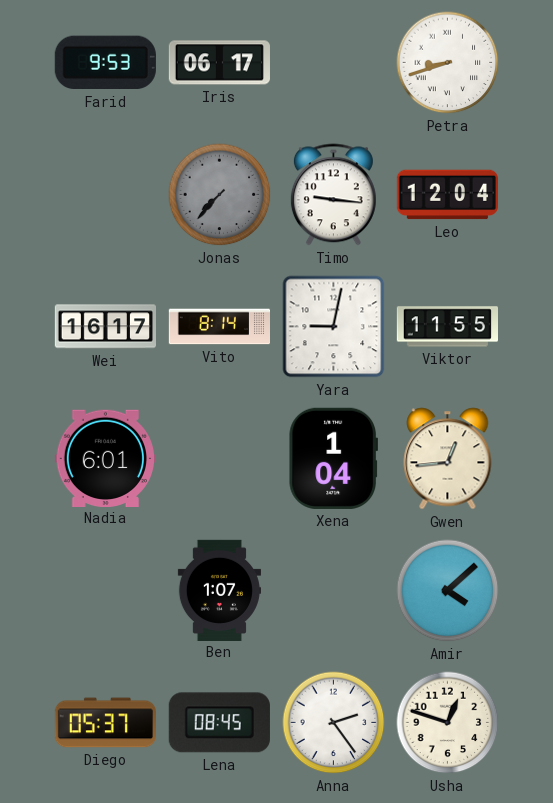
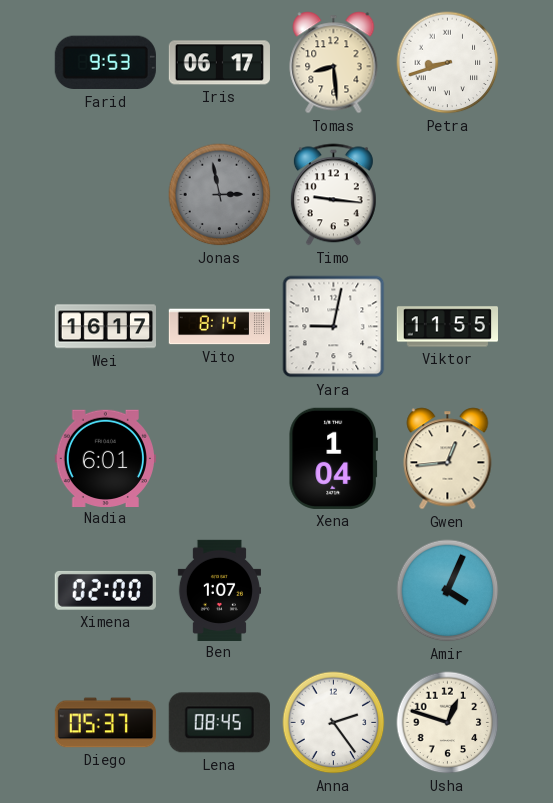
Tomas: none -> 8:29 (334, 63)
Jonas: 7:37 -> 2:58 (220, 195)
Leo: 12:04 -> none (447, 195)
Ximena: none -> 02:00 (105, 590)
Amir: 4:08 -> 4:04 (448, 591)
